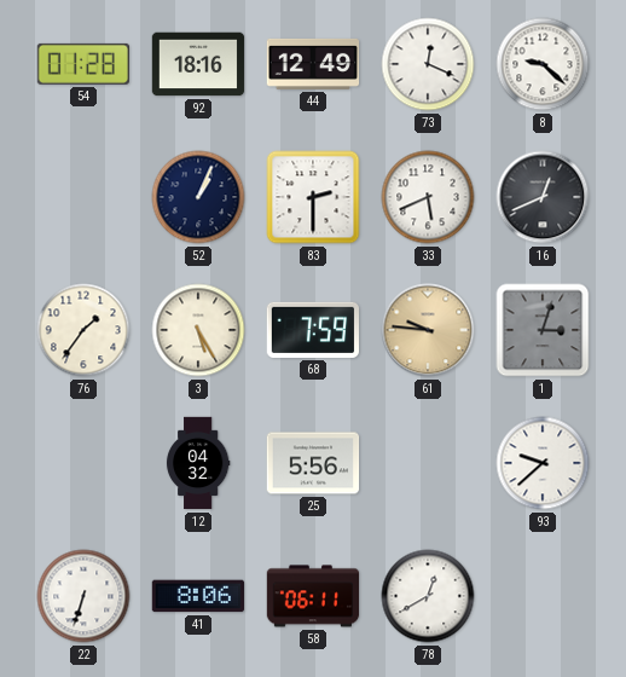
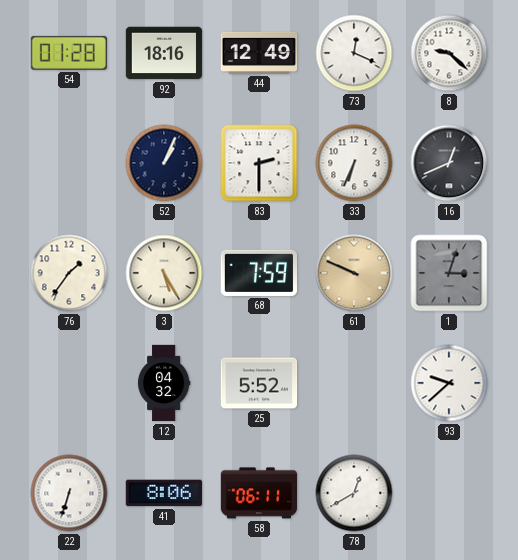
33: 5:41 -> 6:34 (354, 163)
61: 9:46 -> 9:49 (354, 273)
25: 5:56 -> 5:52 (259, 383)
